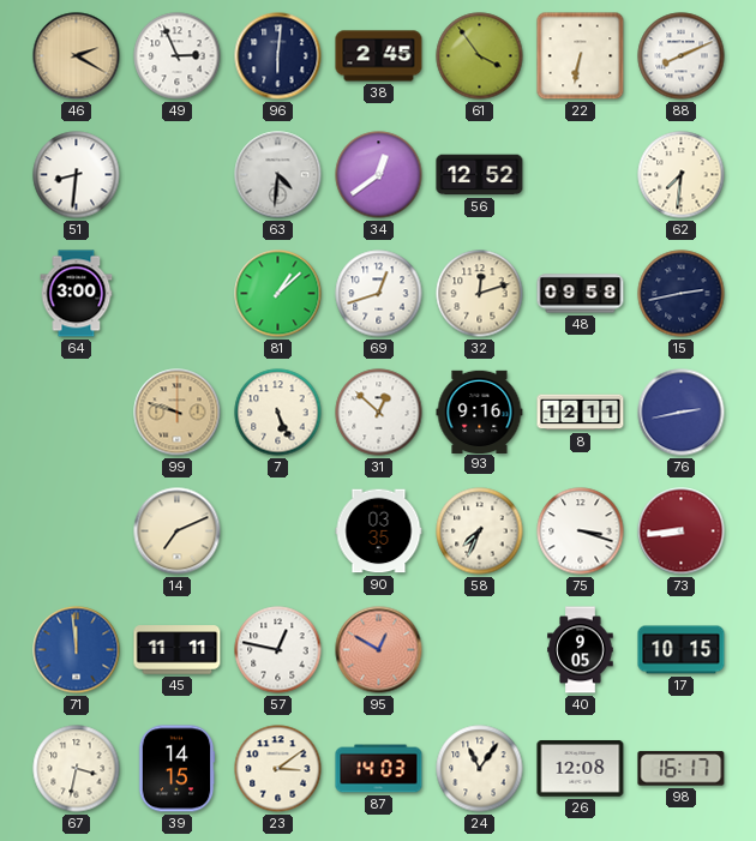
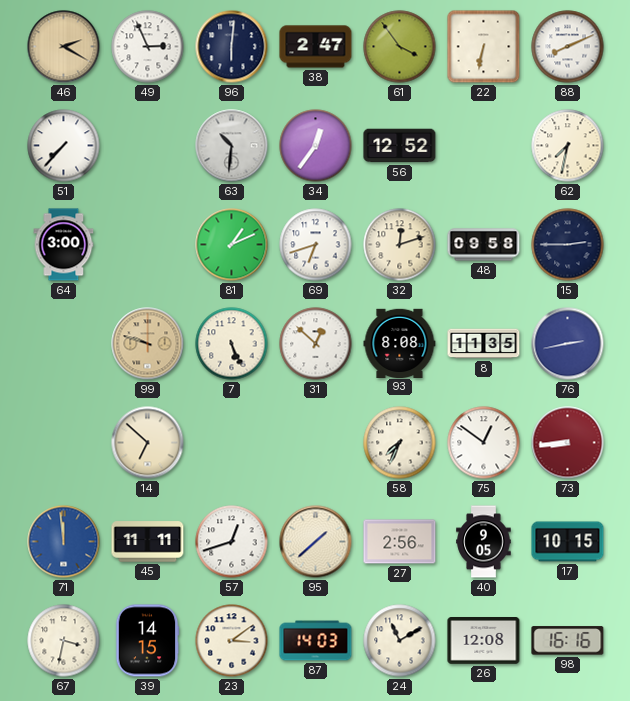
38: 2:45 -> 2:47 (316, 47)
51: 8:31 -> 7:37 (64, 146)
63: 4:31 -> 10:31 (232, 146)
34: 12:39 -> 12:36 (316, 146)
62: 7:31 -> 7:32 (568, 146)
81: 1:08 -> 1:11 (232, 245)
69: 12:42 -> 6:42 (316, 245)
15: 2:43 -> 2:45 (568, 245)
93: 9:16 -> 8:08 (400, 343)
8: 12:11 -> 11:35 (484, 344)
14: 7:11 -> 6:52 (148, 443)
90: 03:35 -> none (379, 531)
75: 3:18 -> 12:51 (484, 443)
57: 12:47 -> 12:42 (232, 542)
95: 12:50 -> 1:38 (316, 542)
95 dial: salmon -> cream (316, 542)
27: none -> 2:56 (400, 542)
24: 11:06 -> 11:10 (400, 641)
98: 16:17 -> 16:16 (568, 641)
